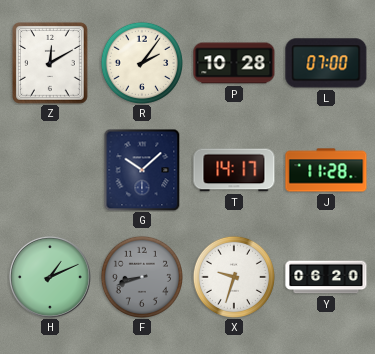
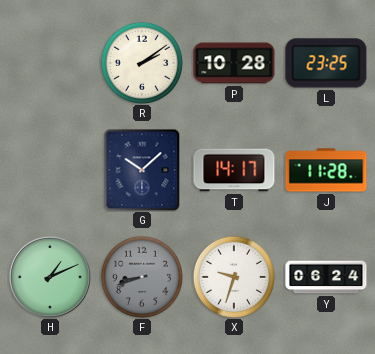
Z: 12:10 -> none (50, 63)
R: 2:06 -> 2:09 (142, 63)
L: 07:00 -> 23:25 (326, 63)
Y: 06:20 -> 06:24 (326, 277)
